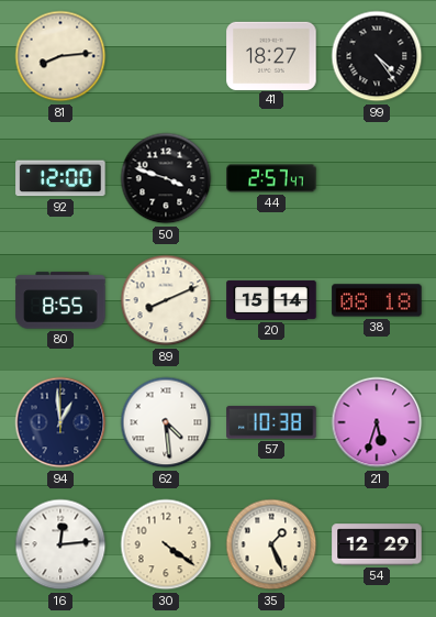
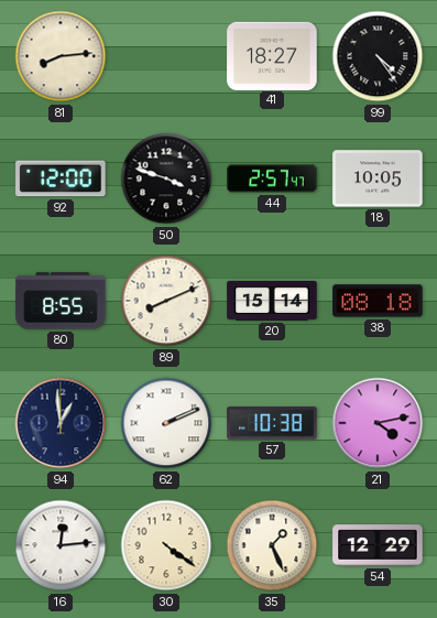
18: none -> 10:05 (378, 178)
62: 4:29 -> 2:11 (166, 423)
21: 5:33 -> 4:13 (378, 423)
